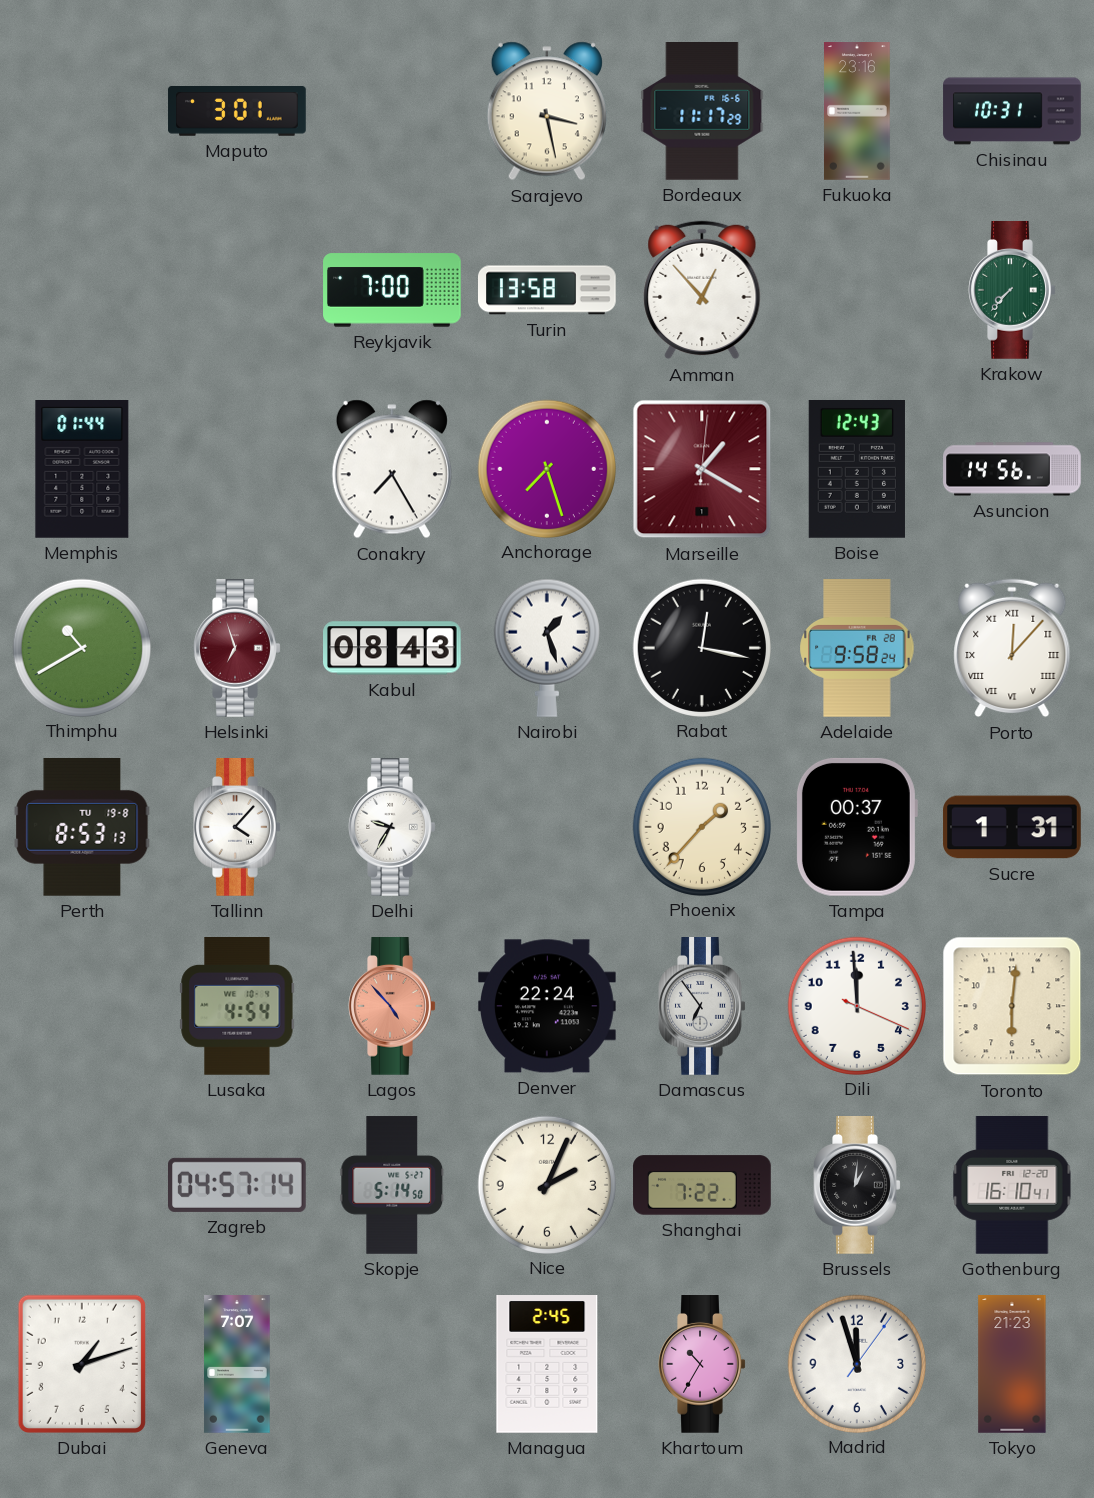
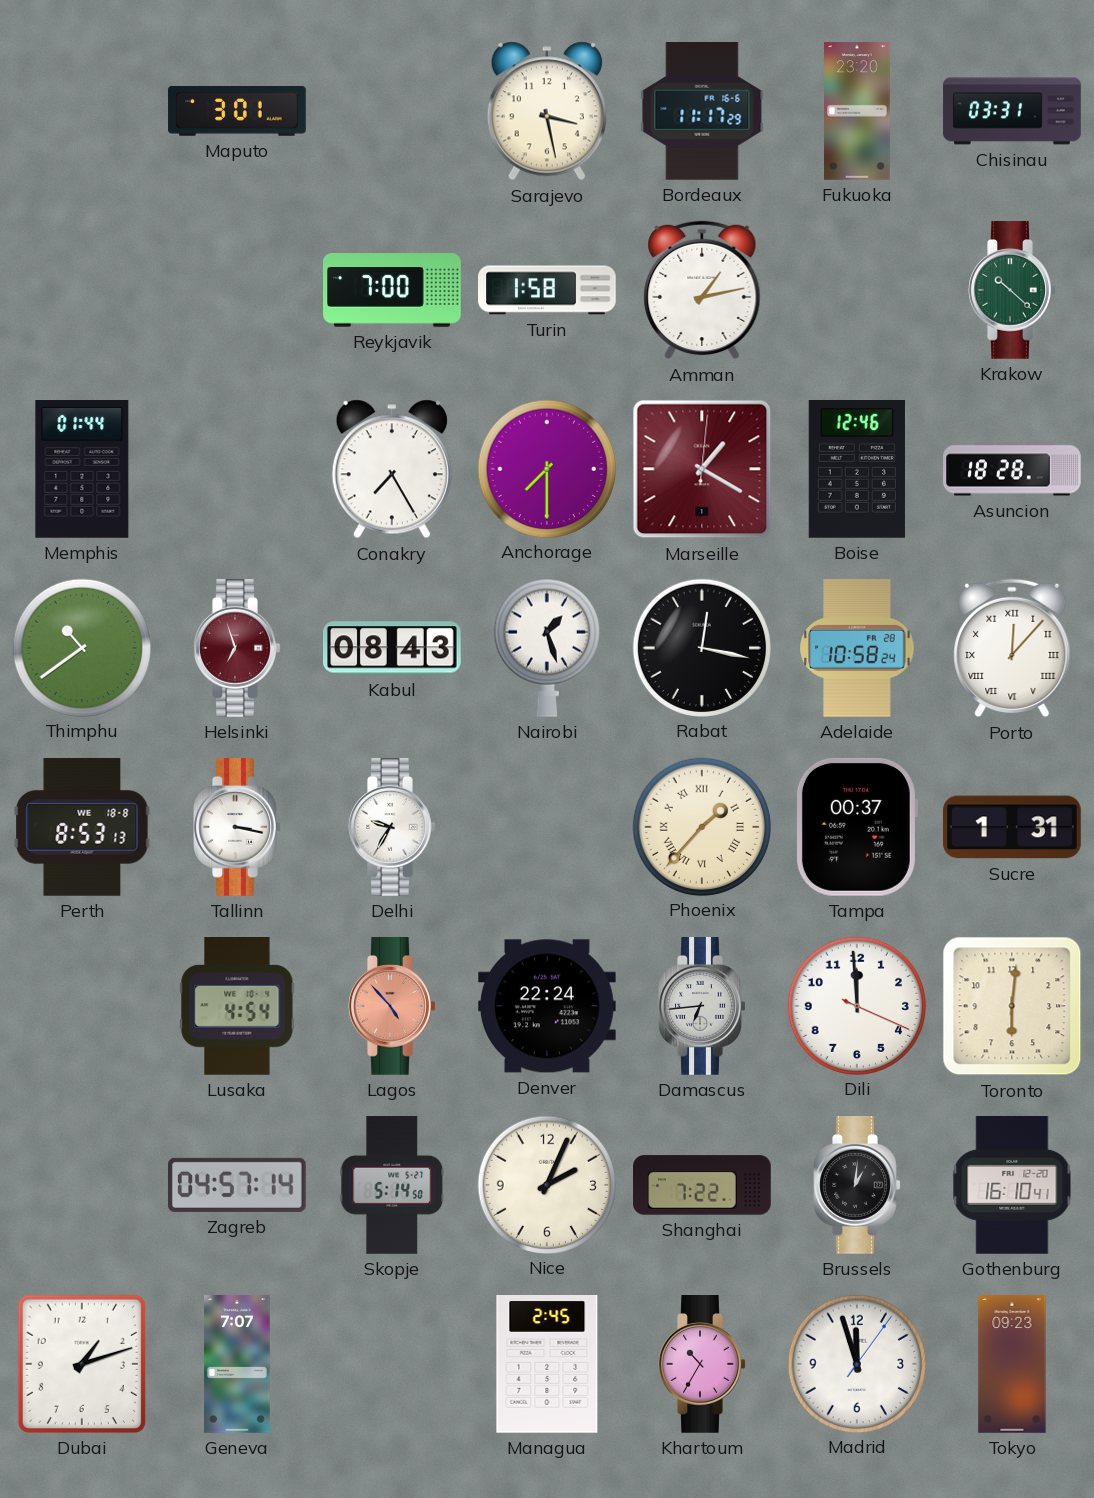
Fukuoka: 23:16 -> 23:20 (858, 111)
Chisinau: 10:31 -> 03:31 (1012, 111)
Turin: 13:58 -> 1:58 (547, 290)
Amman: 12:53 -> 1:13 (702, 290)
Krakow: 7:37 -> 10:22 (1012, 291)
Anchorage: 7:27 -> 7:30 (546, 468)
Boise: 12:43 -> 12:46 (857, 470)
Asuncion: 14:56 -> 18:28 (1012, 469)
Thimphu: 10:40 -> 10:39 (81, 647)
Adelaide: 9:58 -> 10:58 (857, 649)
Perth date: TU 19-8 -> WE 18-8 (82, 827)
Tallinn: 4:07 -> 3:17 (237, 828)
Phoenix numerals: Arabic -> Roman (701, 826)
Damascus: 6:54 -> 6:44 (702, 1007)
Tokyo: 21:23 -> 09:23 (1012, 1364)
